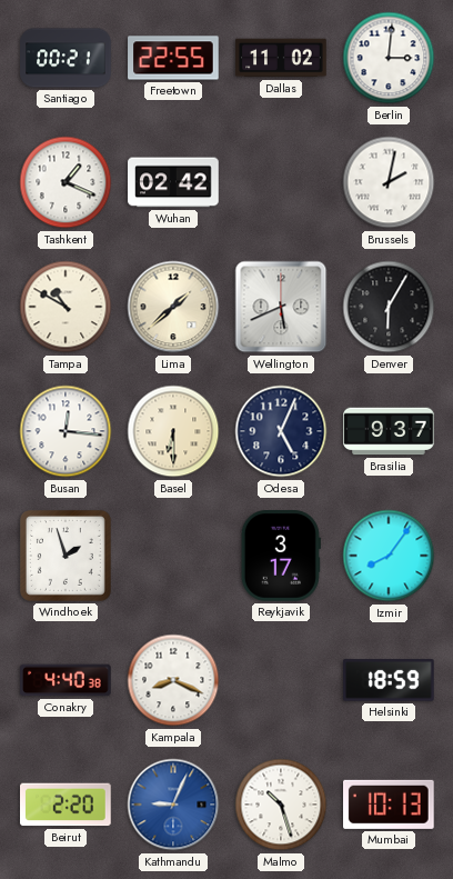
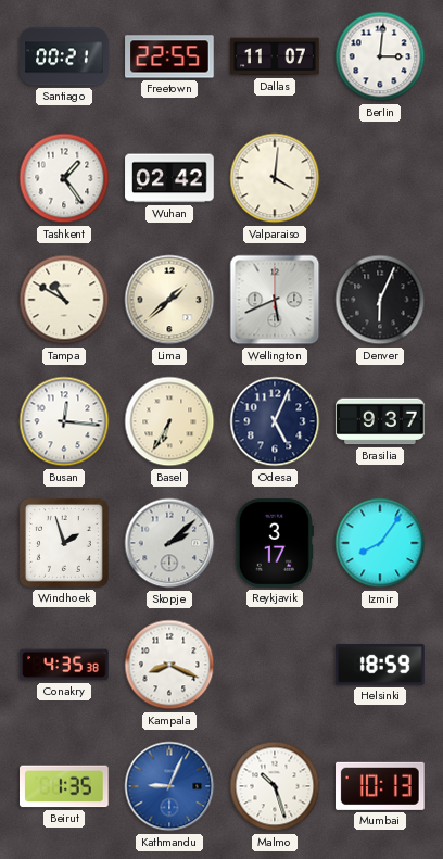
Dallas: 11:02 -> 11:07 (275, 56)
Tashkent: 1:19 -> 1:24 (64, 178)
Valparaiso: none -> 4:01 (275, 178)
Brussels: 2:02 -> none (389, 182)
Denver: 6:05 -> 6:04 (380, 300)
Basel: 6:30 -> 6:35 (169, 421)
Skopje: none -> 2:08 (169, 543)
Conakry: 4:40 -> 4:35 (64, 665)
Beirut: 2:20 -> 1:35 (64, 786)
